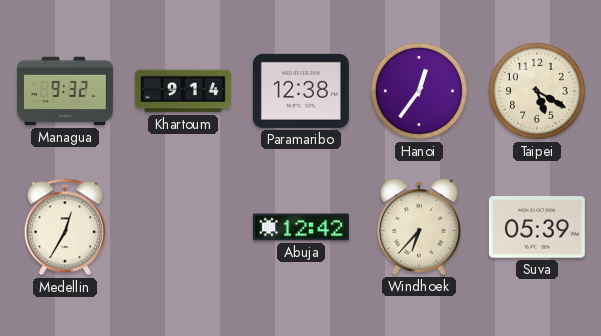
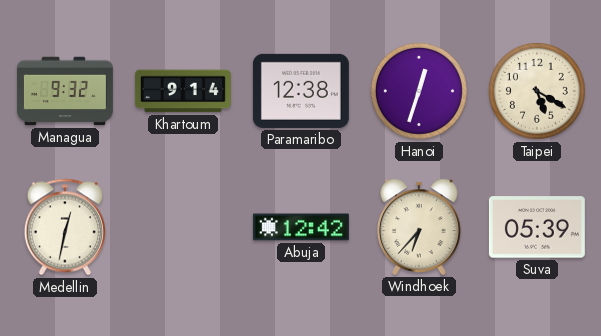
Hanoi: 12:36 -> 12:33 (419, 91)
Medellin: 12:35 -> 12:32 (65, 227)
